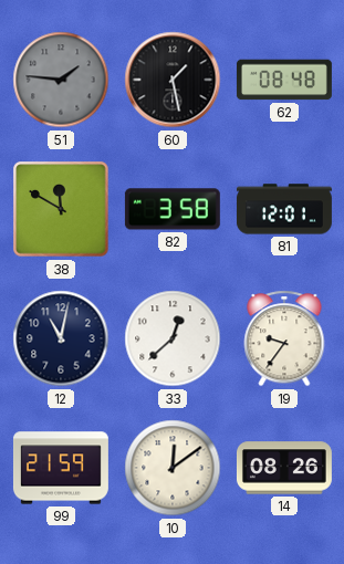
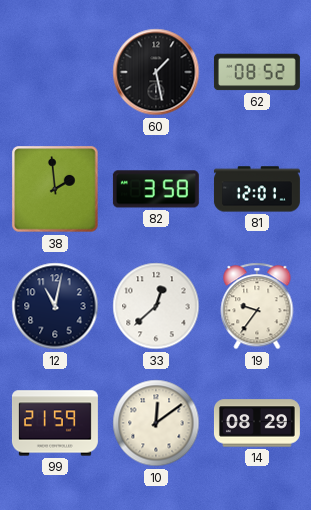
51: 1:46 -> none (61, 80)
62: 08:48 -> 08:52 (257, 72)
38: 11:50 -> 1:59 (55, 189)
14: 08:26 -> 08:29 (257, 423)
